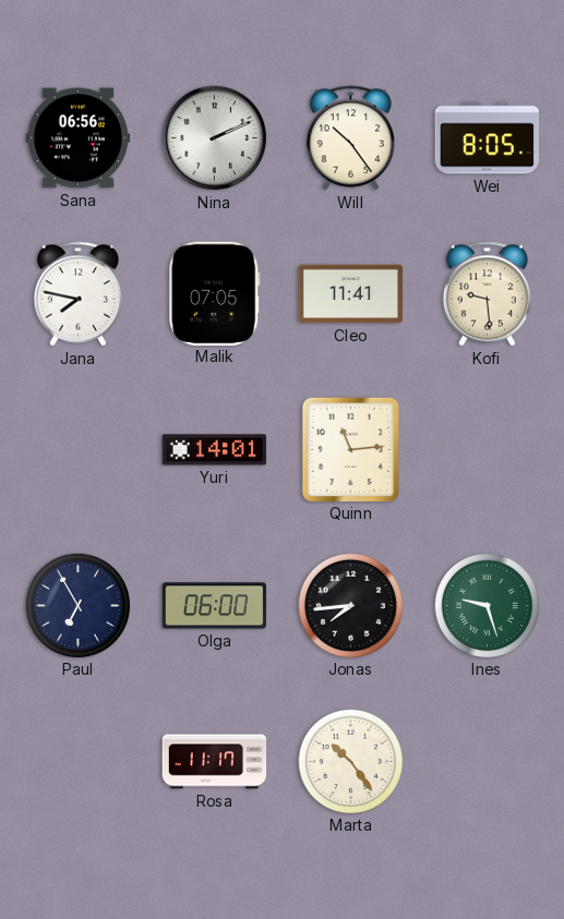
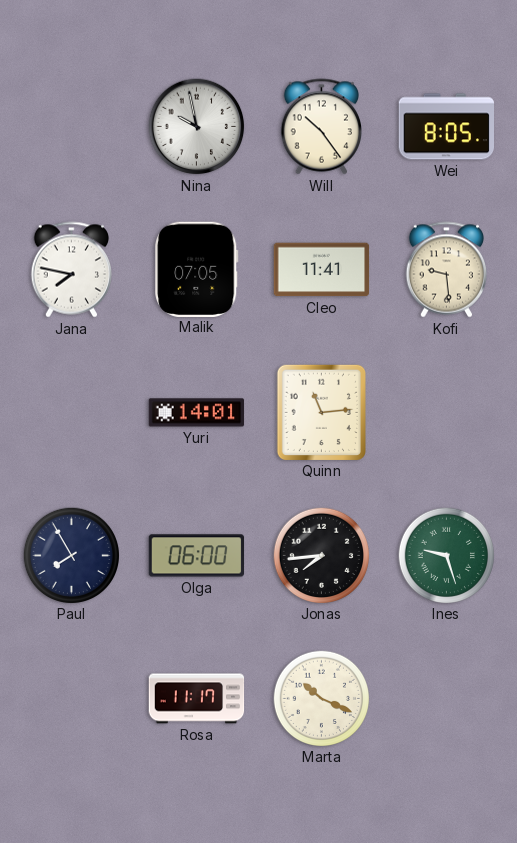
Sana: 06:56 -> none (79, 138)
Nina: 2:11 -> 9:58 (197, 127)
Paul: 6:55 -> 7:55 (71, 555)
Marta: 10:24 -> 10:19 (321, 698)
